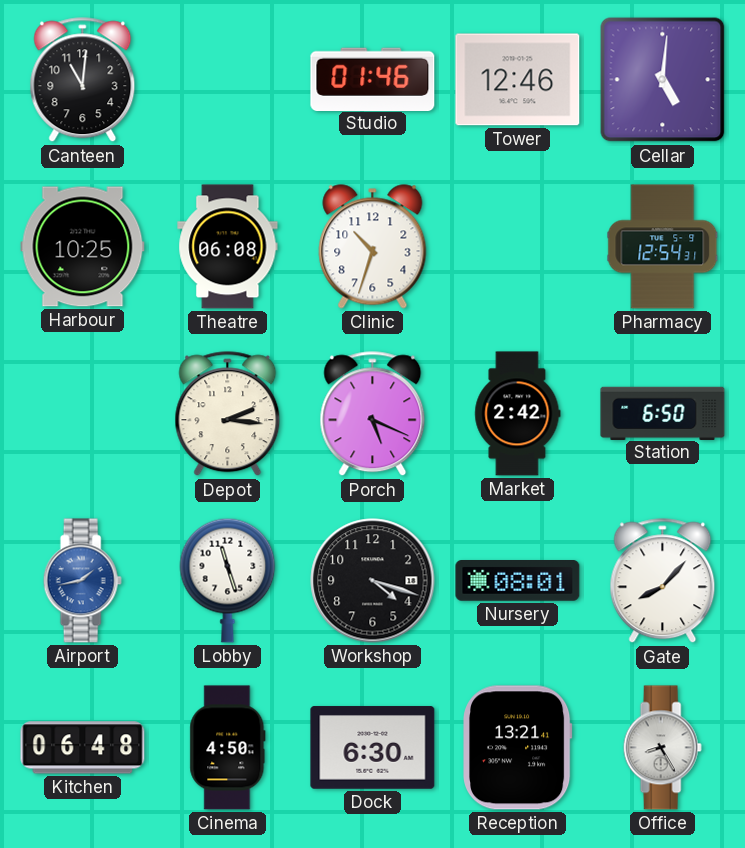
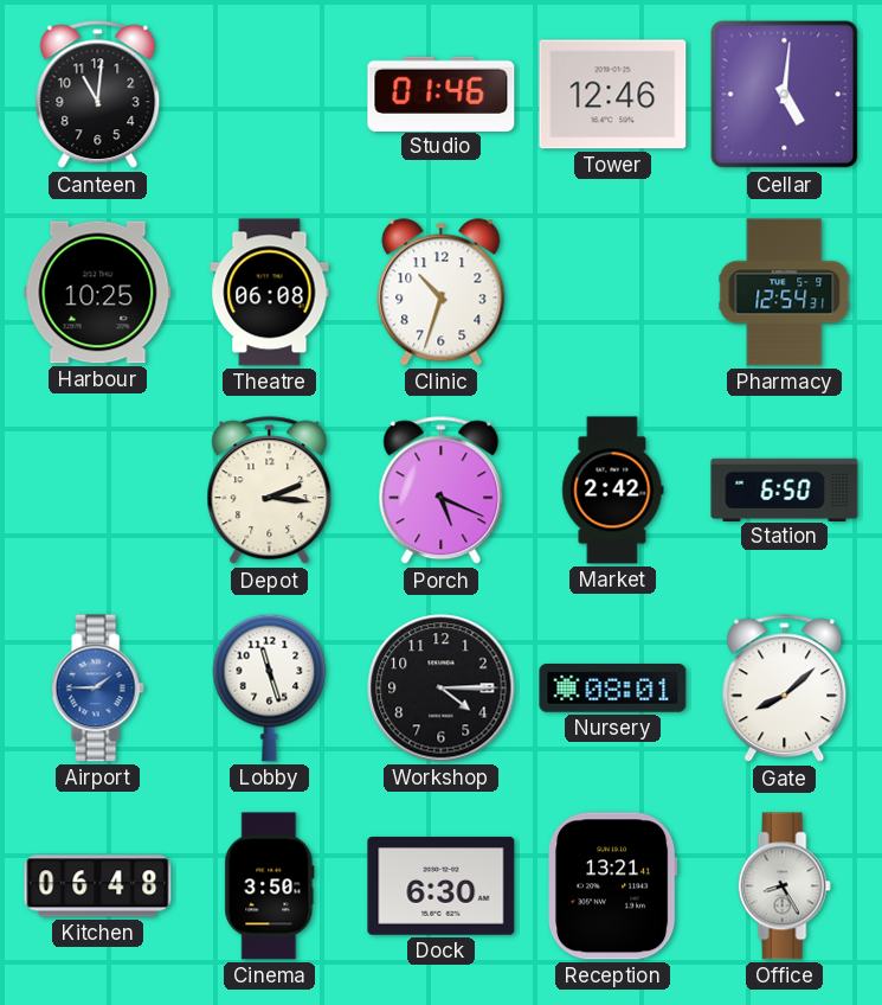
Airport: 1:43 -> 1:45 (97, 689)
Workshop: 4:18 -> 4:15 (442, 689)
Gate: 8:07 -> 8:08 (785, 689)
Cinema: 4:50 -> 3:50 (270, 886)
